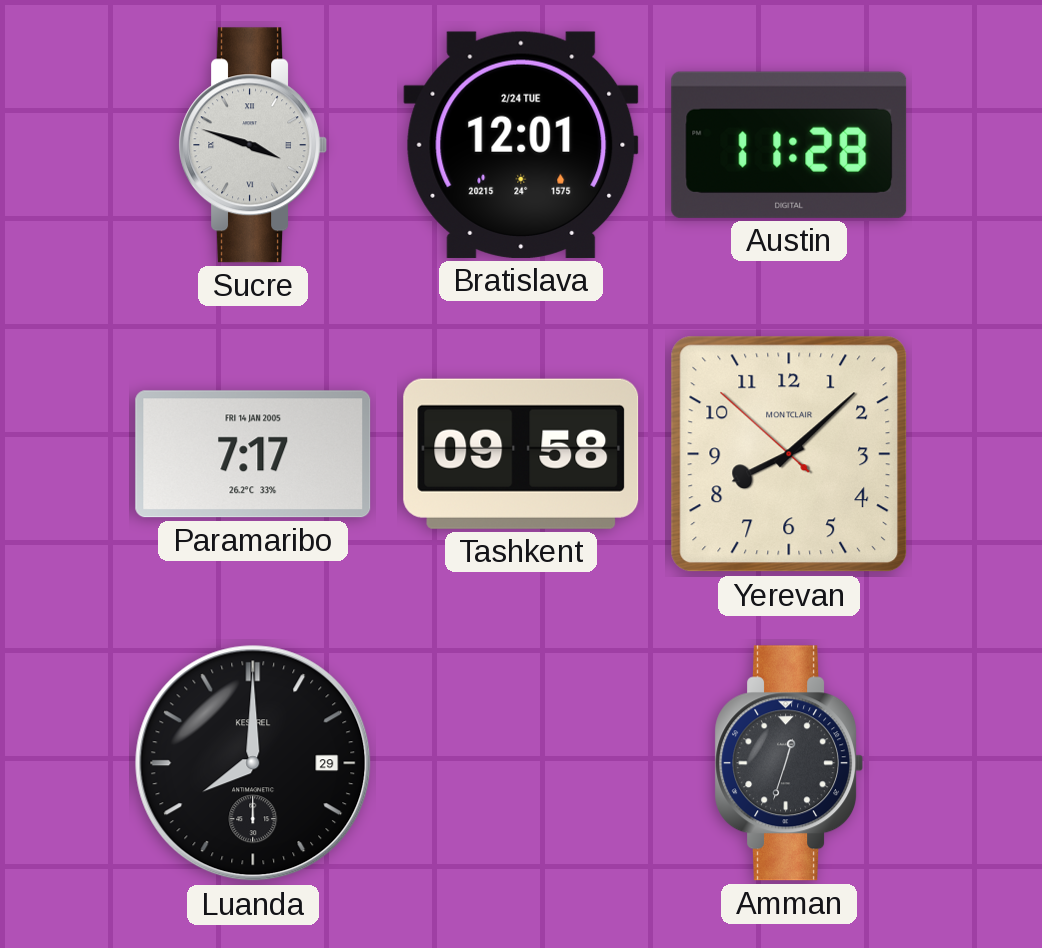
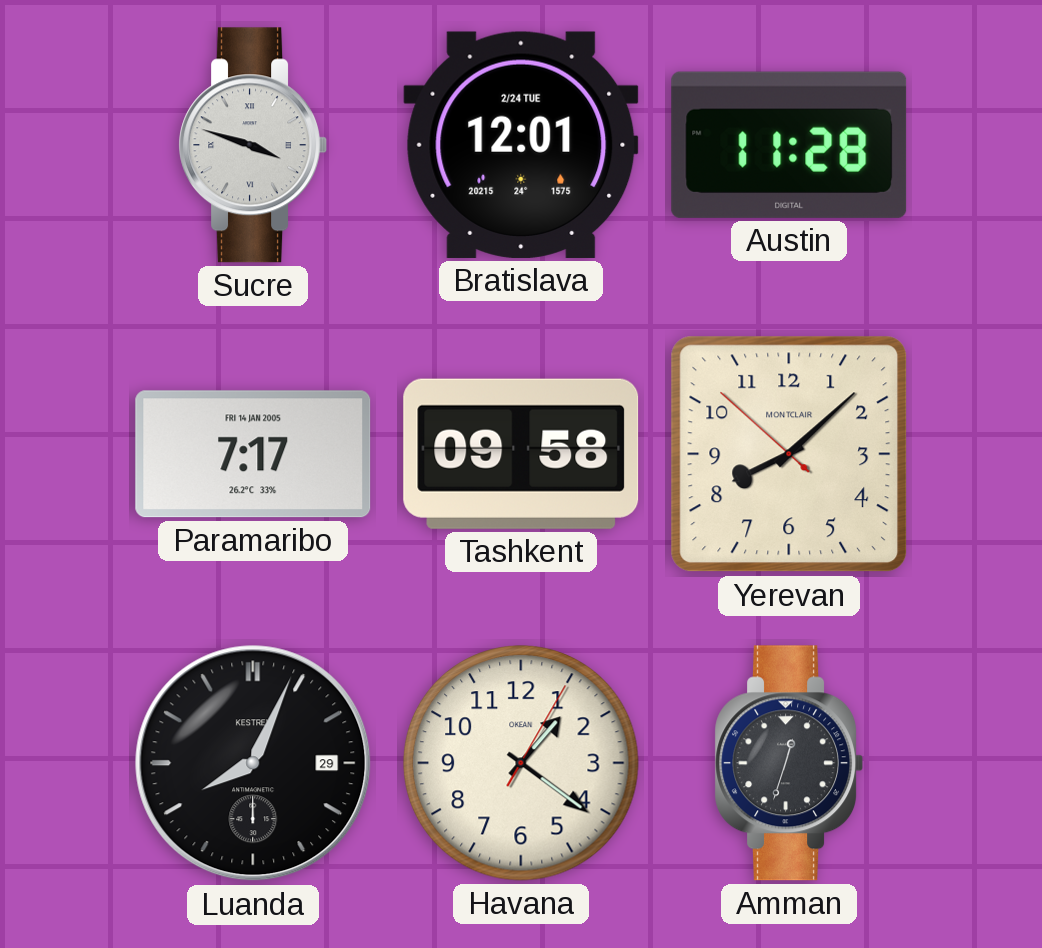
Luanda: 8:00 -> 8:04 (253, 763)
Havana: none -> 1:21 (521, 763)
